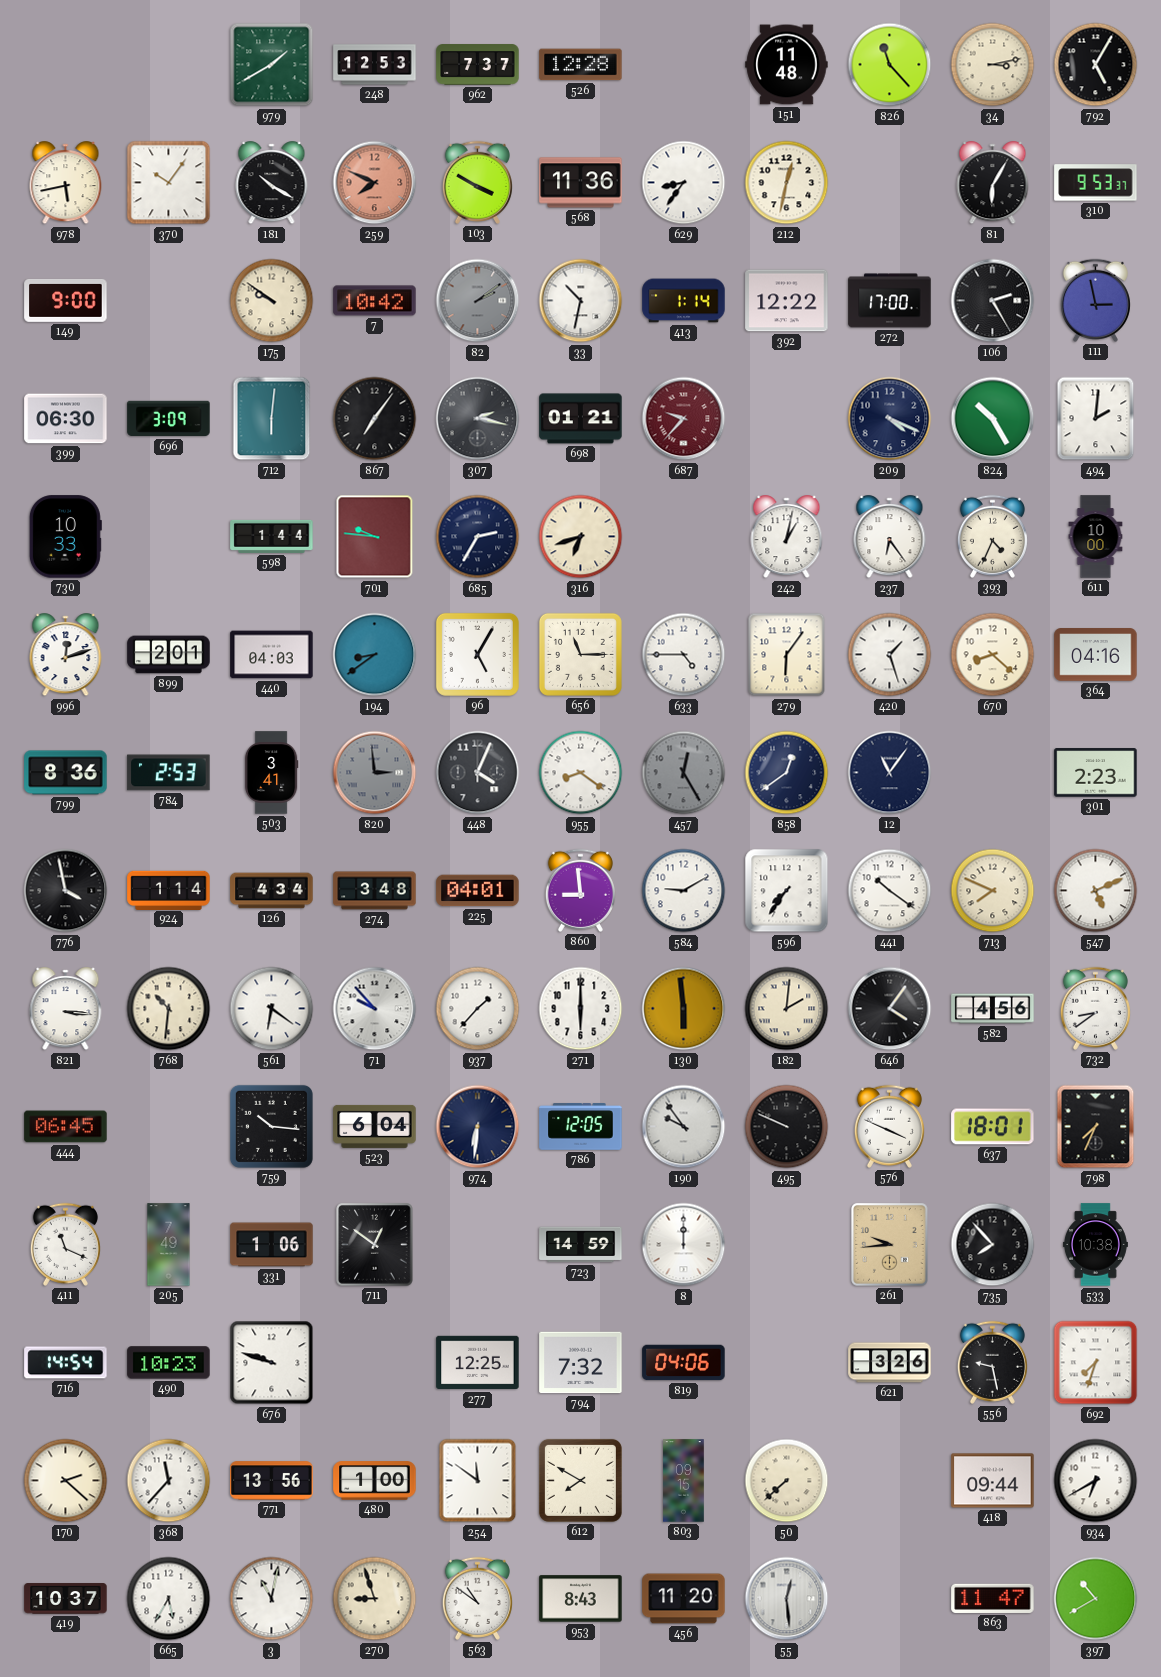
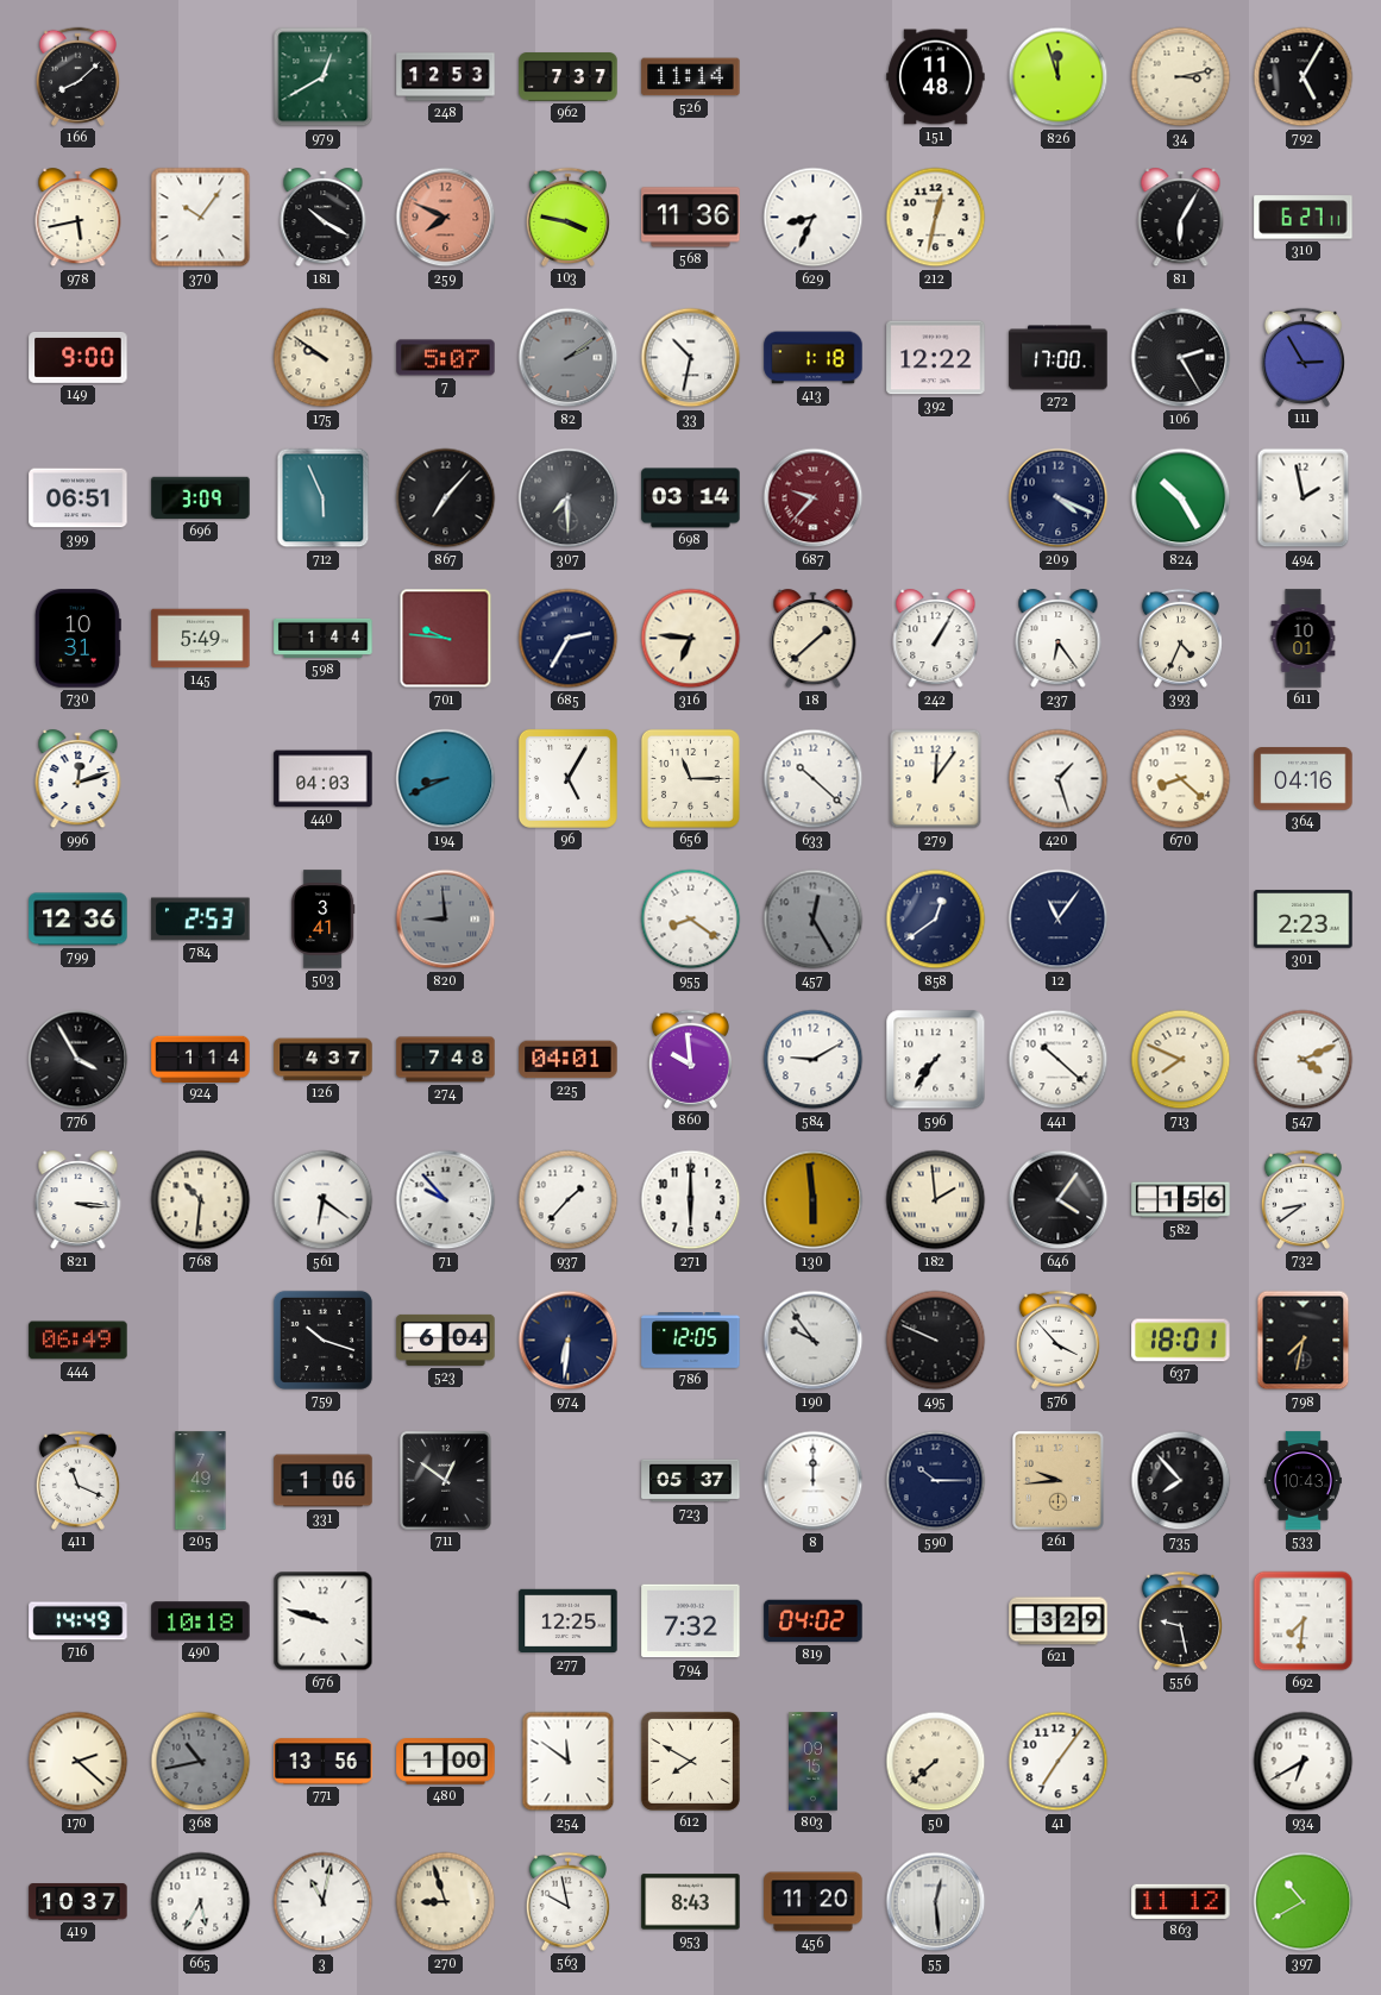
166: none -> 8:08 (77, 76)
979: 1:40 -> 12:40 (324, 77)
526: 12:28 -> 11:14 (691, 77)
826: 11:23 -> 11:57 (1059, 77)
103: 3:50 -> 3:47 (567, 217)
629: 8:36 -> 8:34 (814, 218)
310: 9:53 -> 6:27 (1304, 218)
7: 10:42 -> 5:07 (446, 358)
413: 1:14 -> 1:18 (814, 358)
111: 2:58 -> 2:55 (1302, 357)
399: 06:30 -> 06:51 (79, 498)
712: 6:01 -> 5:56 (324, 498)
867: 7:06 -> 7:07 (446, 498)
307: 2:17 -> 7:30 (569, 498)
698: 01:21 -> 03:14 (691, 498)
494: 2:01 -> 1:58 (1304, 498)
730: 10:33 -> 10:31 (77, 639)
145: none -> 5:49 (201, 639)
316: 6:42 -> 6:46 (691, 639)
18: none -> 1:38 (814, 639)
242: 1:02 -> 1:05 (936, 639)
611: 10:00 -> 10:01 (1304, 639)
899: 2:01 -> none (169, 655)
194: 8:39 -> 8:41 (446, 779)
633: 4:45 -> 10:22 (814, 779)
279: 6:06 -> 12:06 (936, 779)
799: 8:36 -> 12:36 (79, 920)
820: 2:59 -> 8:59 (446, 920)
448: 4:04 -> none (478, 773)
776: 3:58 -> 3:55 (79, 1060)
126: 4:34 -> 4:37 (324, 1060)
274: 3:48 -> 7:48 (446, 1060)
860: 8:59 -> 9:59 (690, 1059)
441: 10:21 -> 10:22 (1059, 1060)
547: 5:11 -> 4:11 (1304, 1060)
182: 2:01 -> 1:59 (936, 1200)
582: 4:56 -> 1:56 (1181, 1200)
444: 06:45 -> 06:49 (79, 1341)
759: 10:16 -> 10:18 (322, 1340)
576: 3:49 -> 3:53 (1057, 1340)
798: 7:34 -> 7:32 (1304, 1341)
723: 14:59 -> 05:37 (691, 1481)
590: none -> 10:15 (936, 1481)
533: 10:38 -> 10:43 (1302, 1481)
716: 14:54 -> 14:49 (79, 1621)
490: 10:23 -> 10:18 (201, 1621)
819: 04:06 -> 04:02 (814, 1621)
621: 3:26 -> 3:29 (1059, 1621)
692: 7:33 -> 7:31 (1304, 1621)
368: 11:37 -> 10:43 (201, 1762)
368 dial: white -> grey (201, 1762)
41: none -> 7:06 (1059, 1762)
418: 09:44 -> none (993, 1481)
563: 10:51 -> 9:58 (567, 1901)
863: 11:47 -> 11:12 (1181, 1901)
